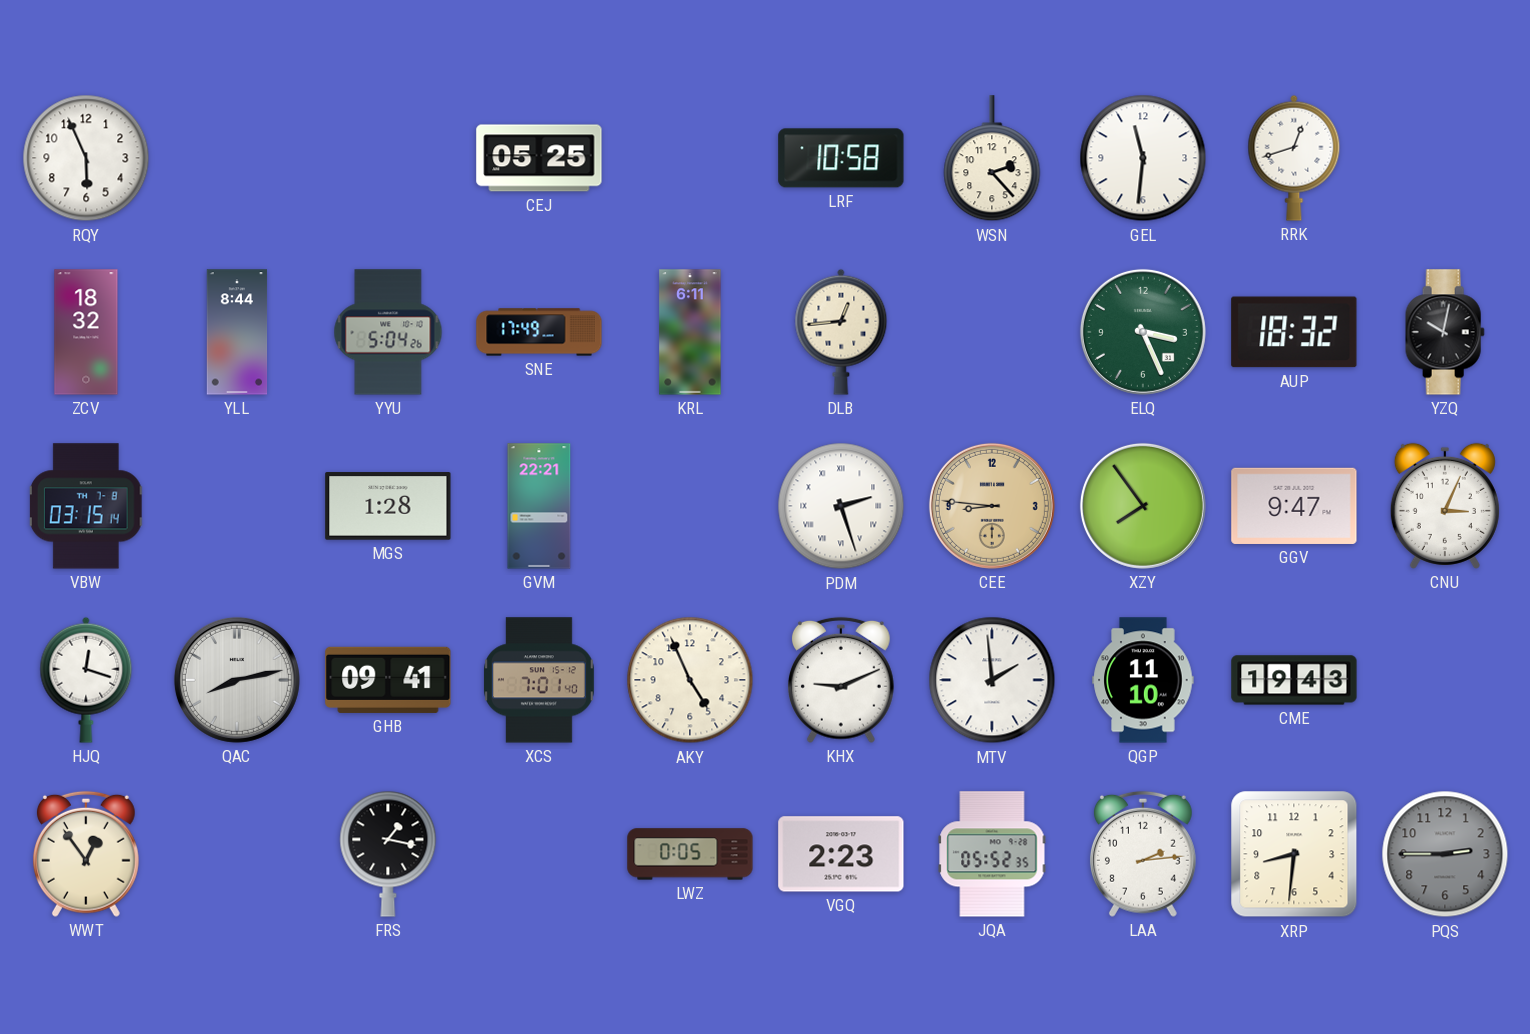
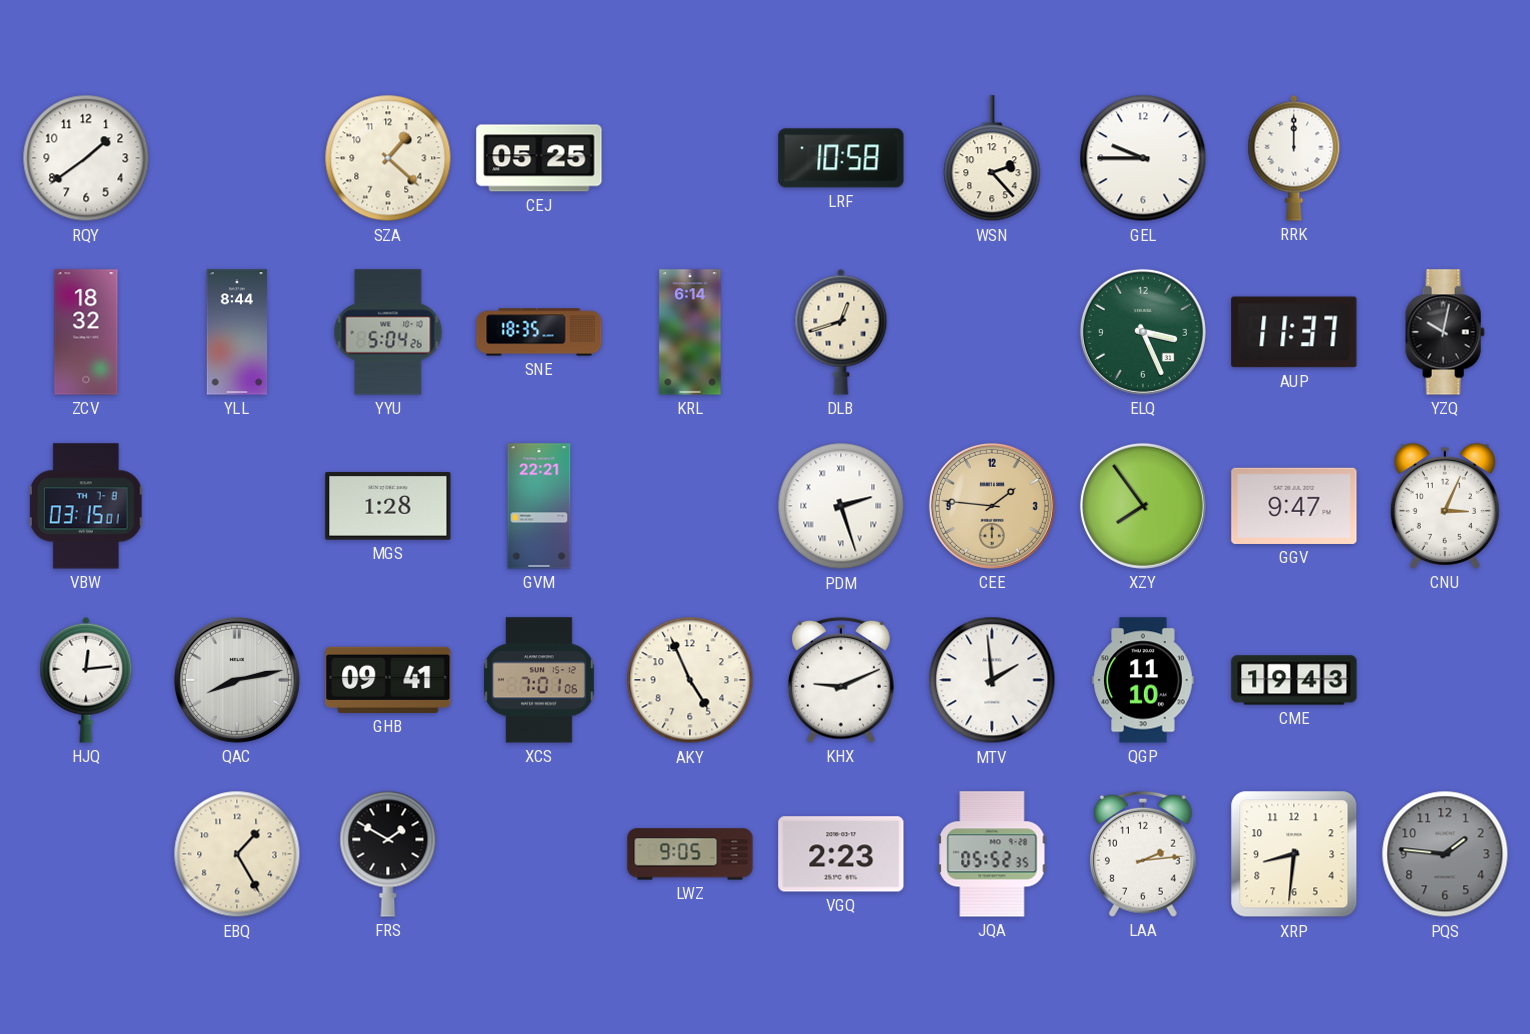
RQY: 5:56 -> 1:39 (86, 158)
SZA: none -> 1:22 (388, 158)
GEL: 11:31 -> 9:45 (1143, 158)
RRK: 12:42 -> 12:00 (1294, 158)
SNE: 17:49 -> 18:35 (539, 332)
KRL: 6:11 -> 6:14 (690, 332)
DLB: 12:44 -> 12:42 (841, 332)
AUP: 18:32 -> 11:37 (1294, 332)
VBW: 03:15:14 -> 03:15:01 (86, 506)
CEE: 8:46 -> 1:46 (992, 506)
HJQ: 12:18 -> 12:14 (86, 680)
XCS: 7:01:40 -> 7:01:06 (540, 680)
WWT: 12:54 -> none (86, 854)
EBQ: none -> 1:25 (237, 854)
FRS: 1:17 -> 1:50 (388, 854)
LWZ: 0:05 -> 9:05 (690, 854)
PQS: 2:45 -> 1:46 (1445, 854)
